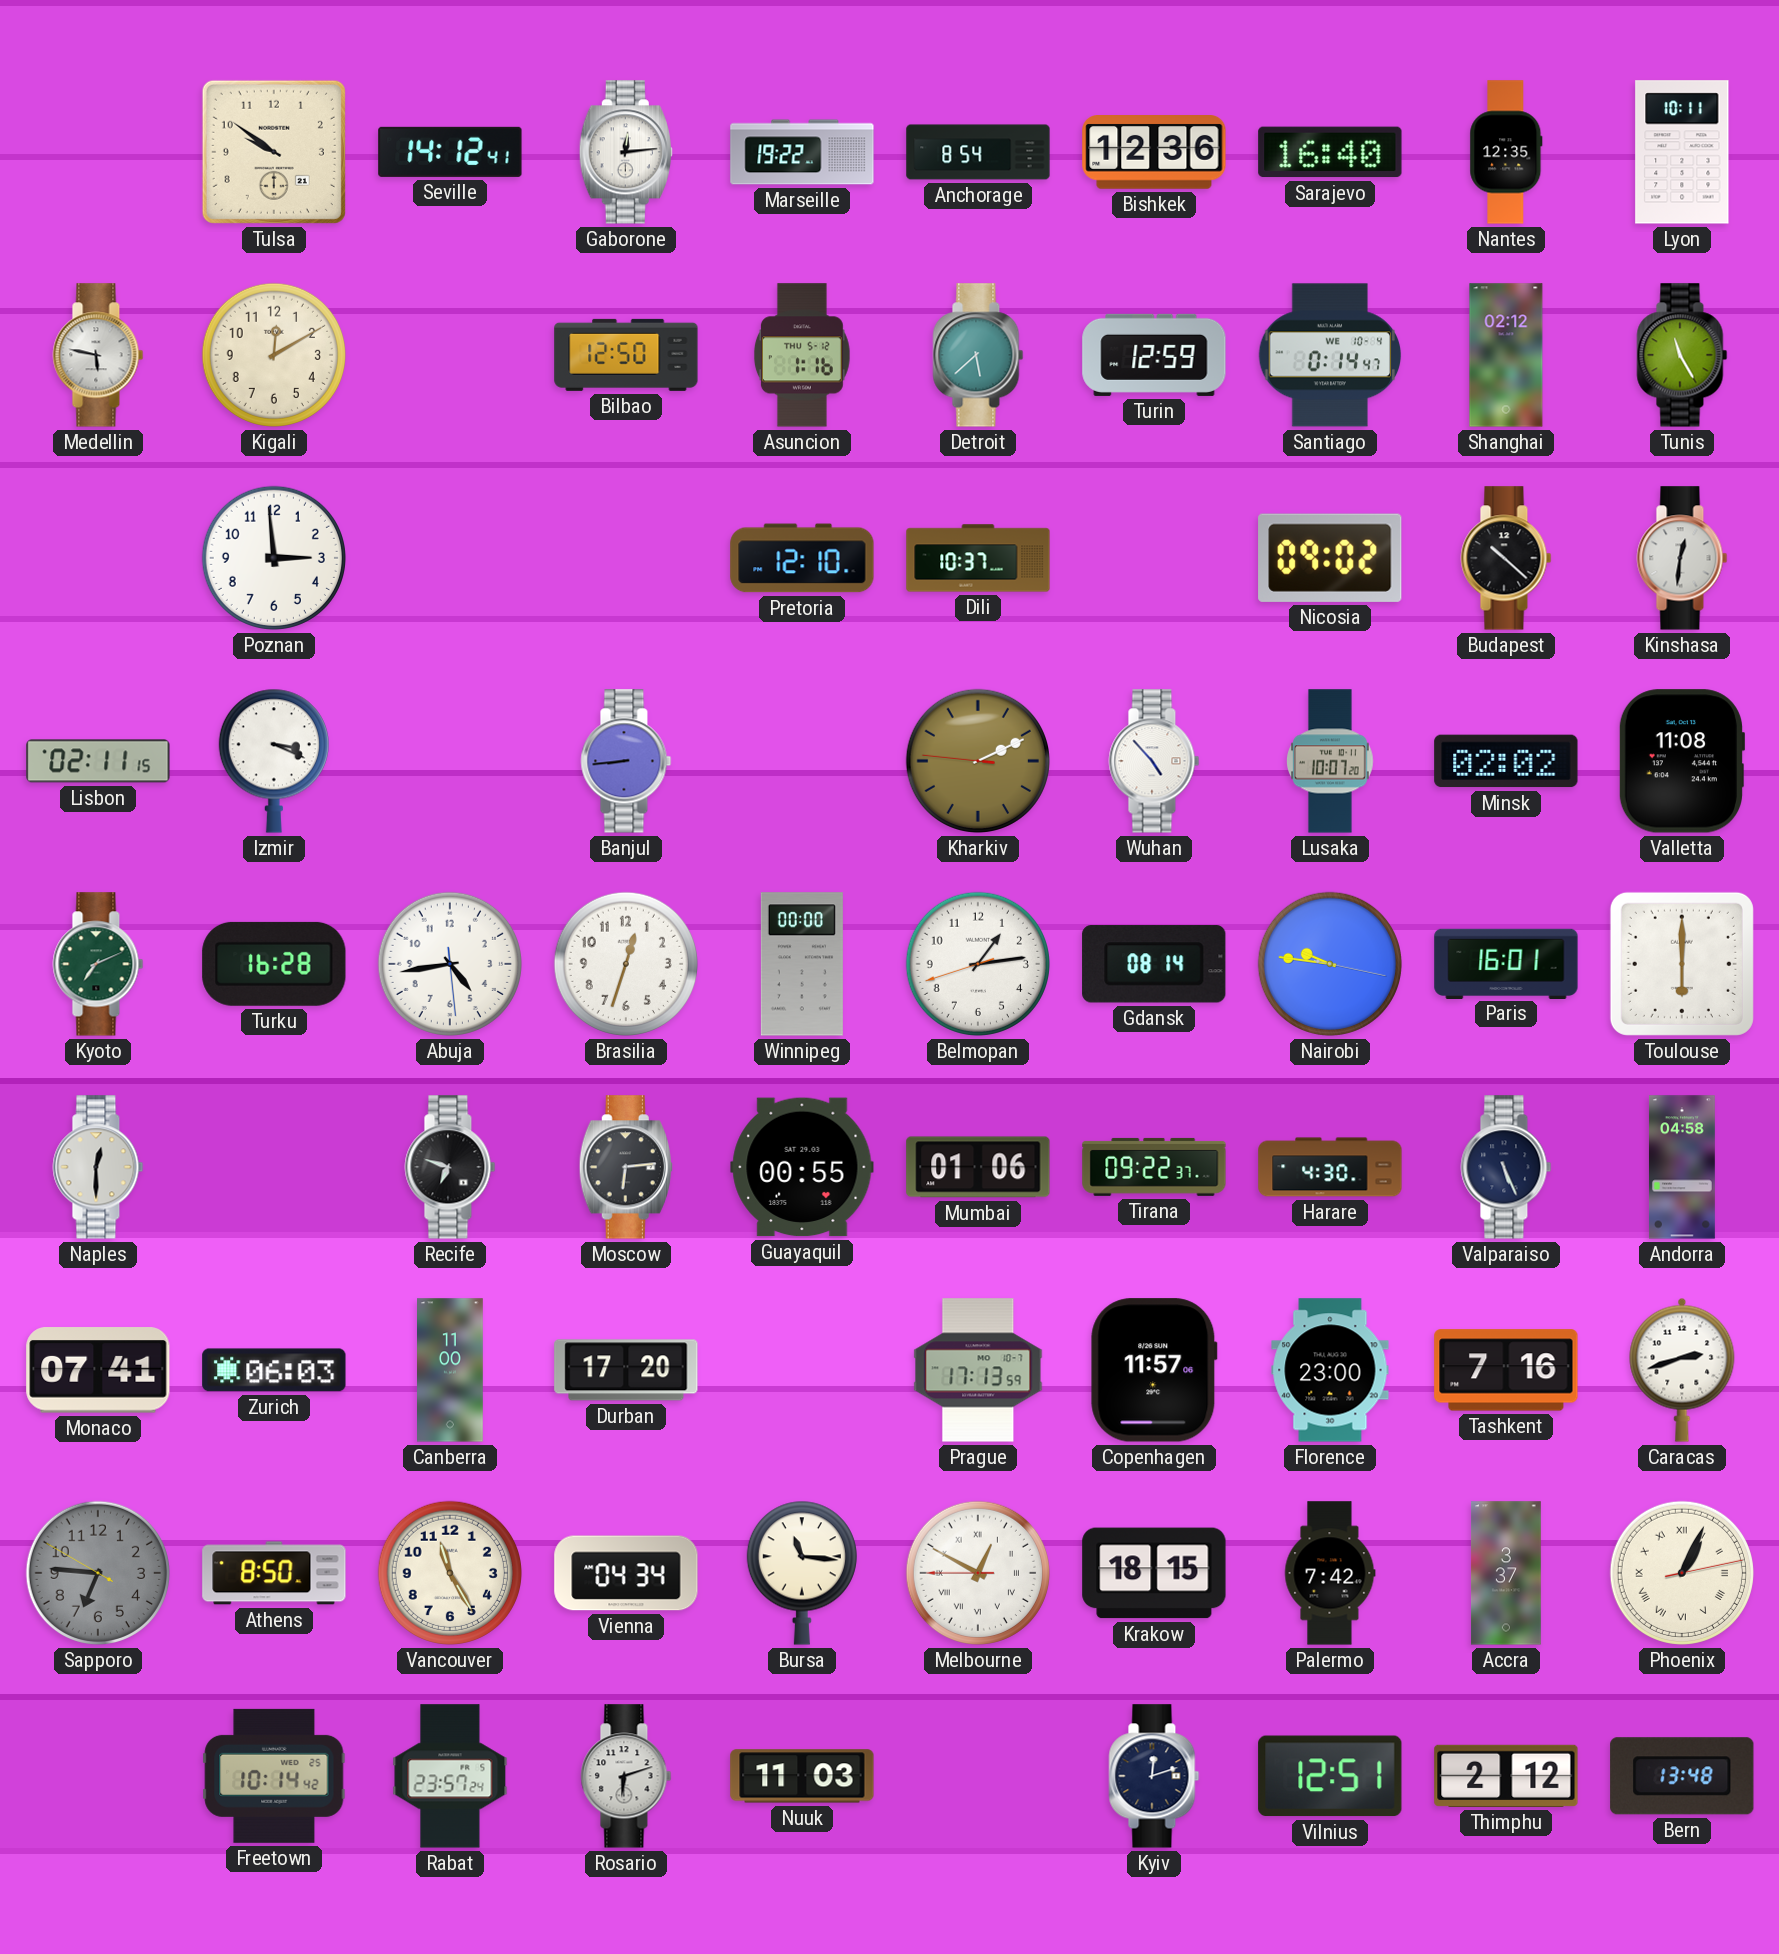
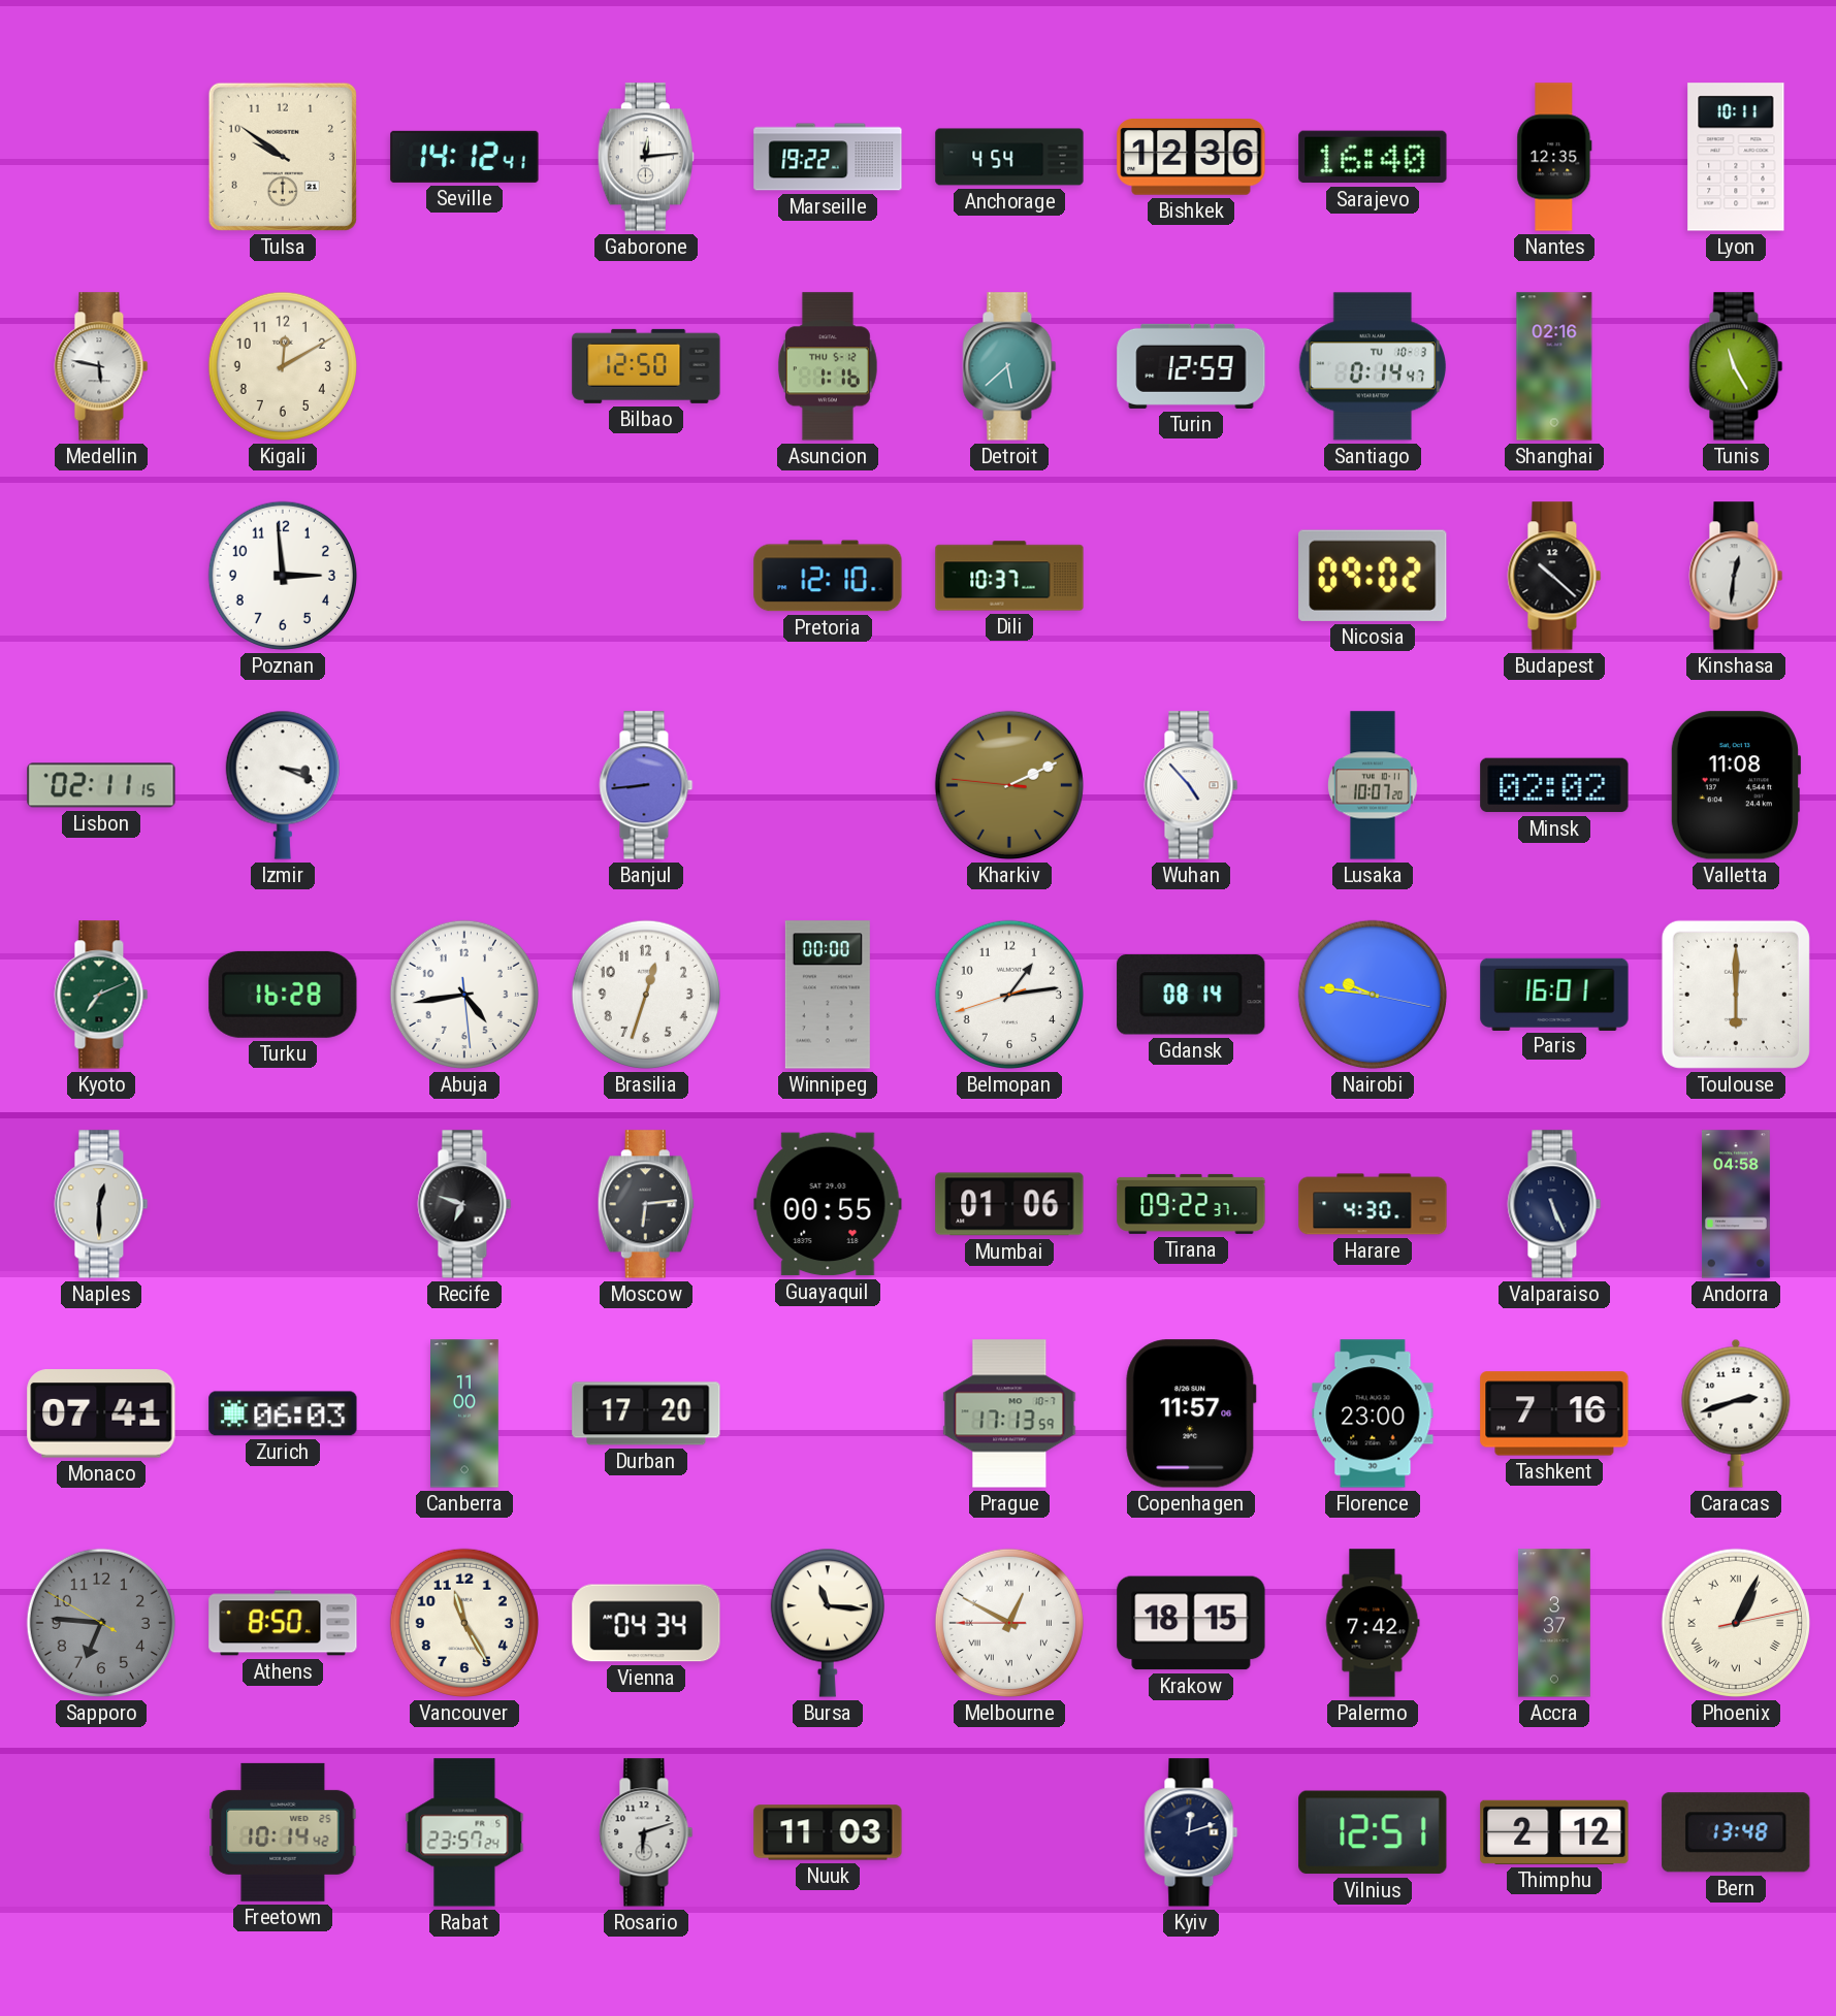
Anchorage: 8:54 -> 4:54 (1009, 157)
Santiago date: WE 10-4 -> TU 10-3 (1373, 366)
Shanghai: 02:12 -> 02:16 (1554, 366)
